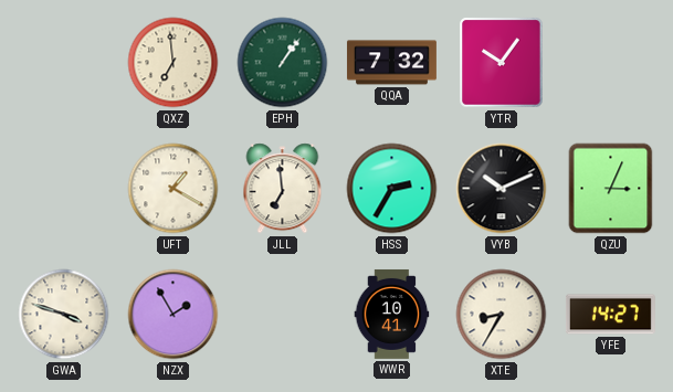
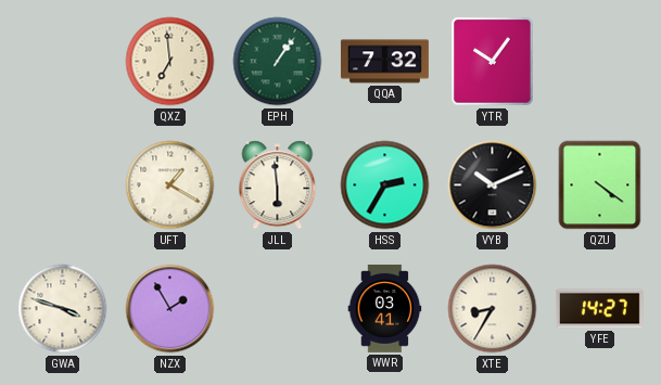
JLL: 6:59 -> 5:59 (278, 185)
QZU: 3:04 -> 4:21 (600, 185)
WWR: 10:41 -> 03:41 (385, 308)
